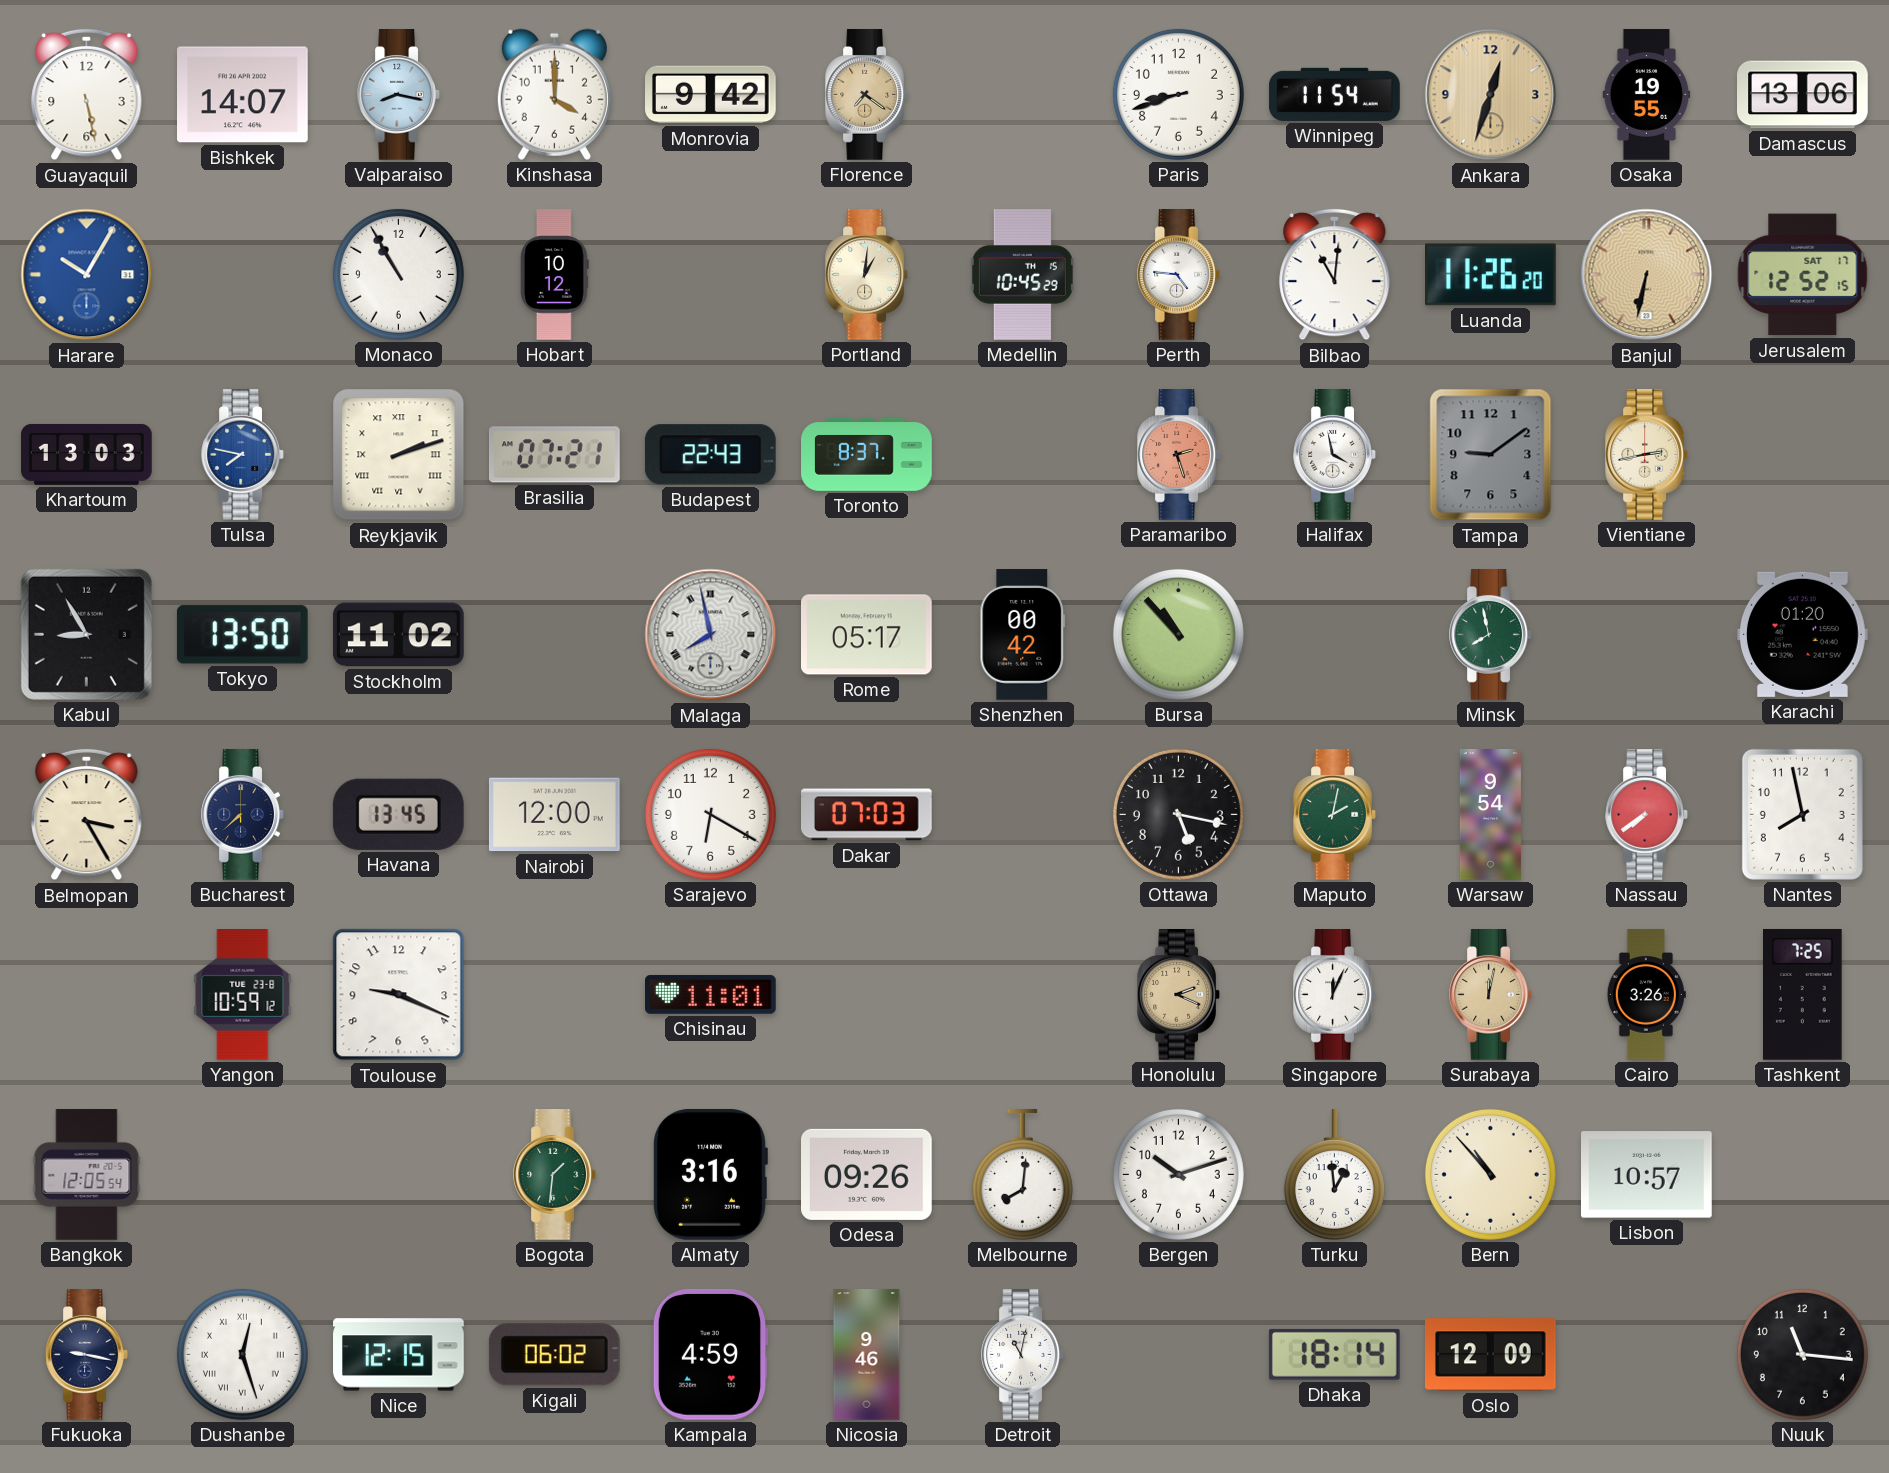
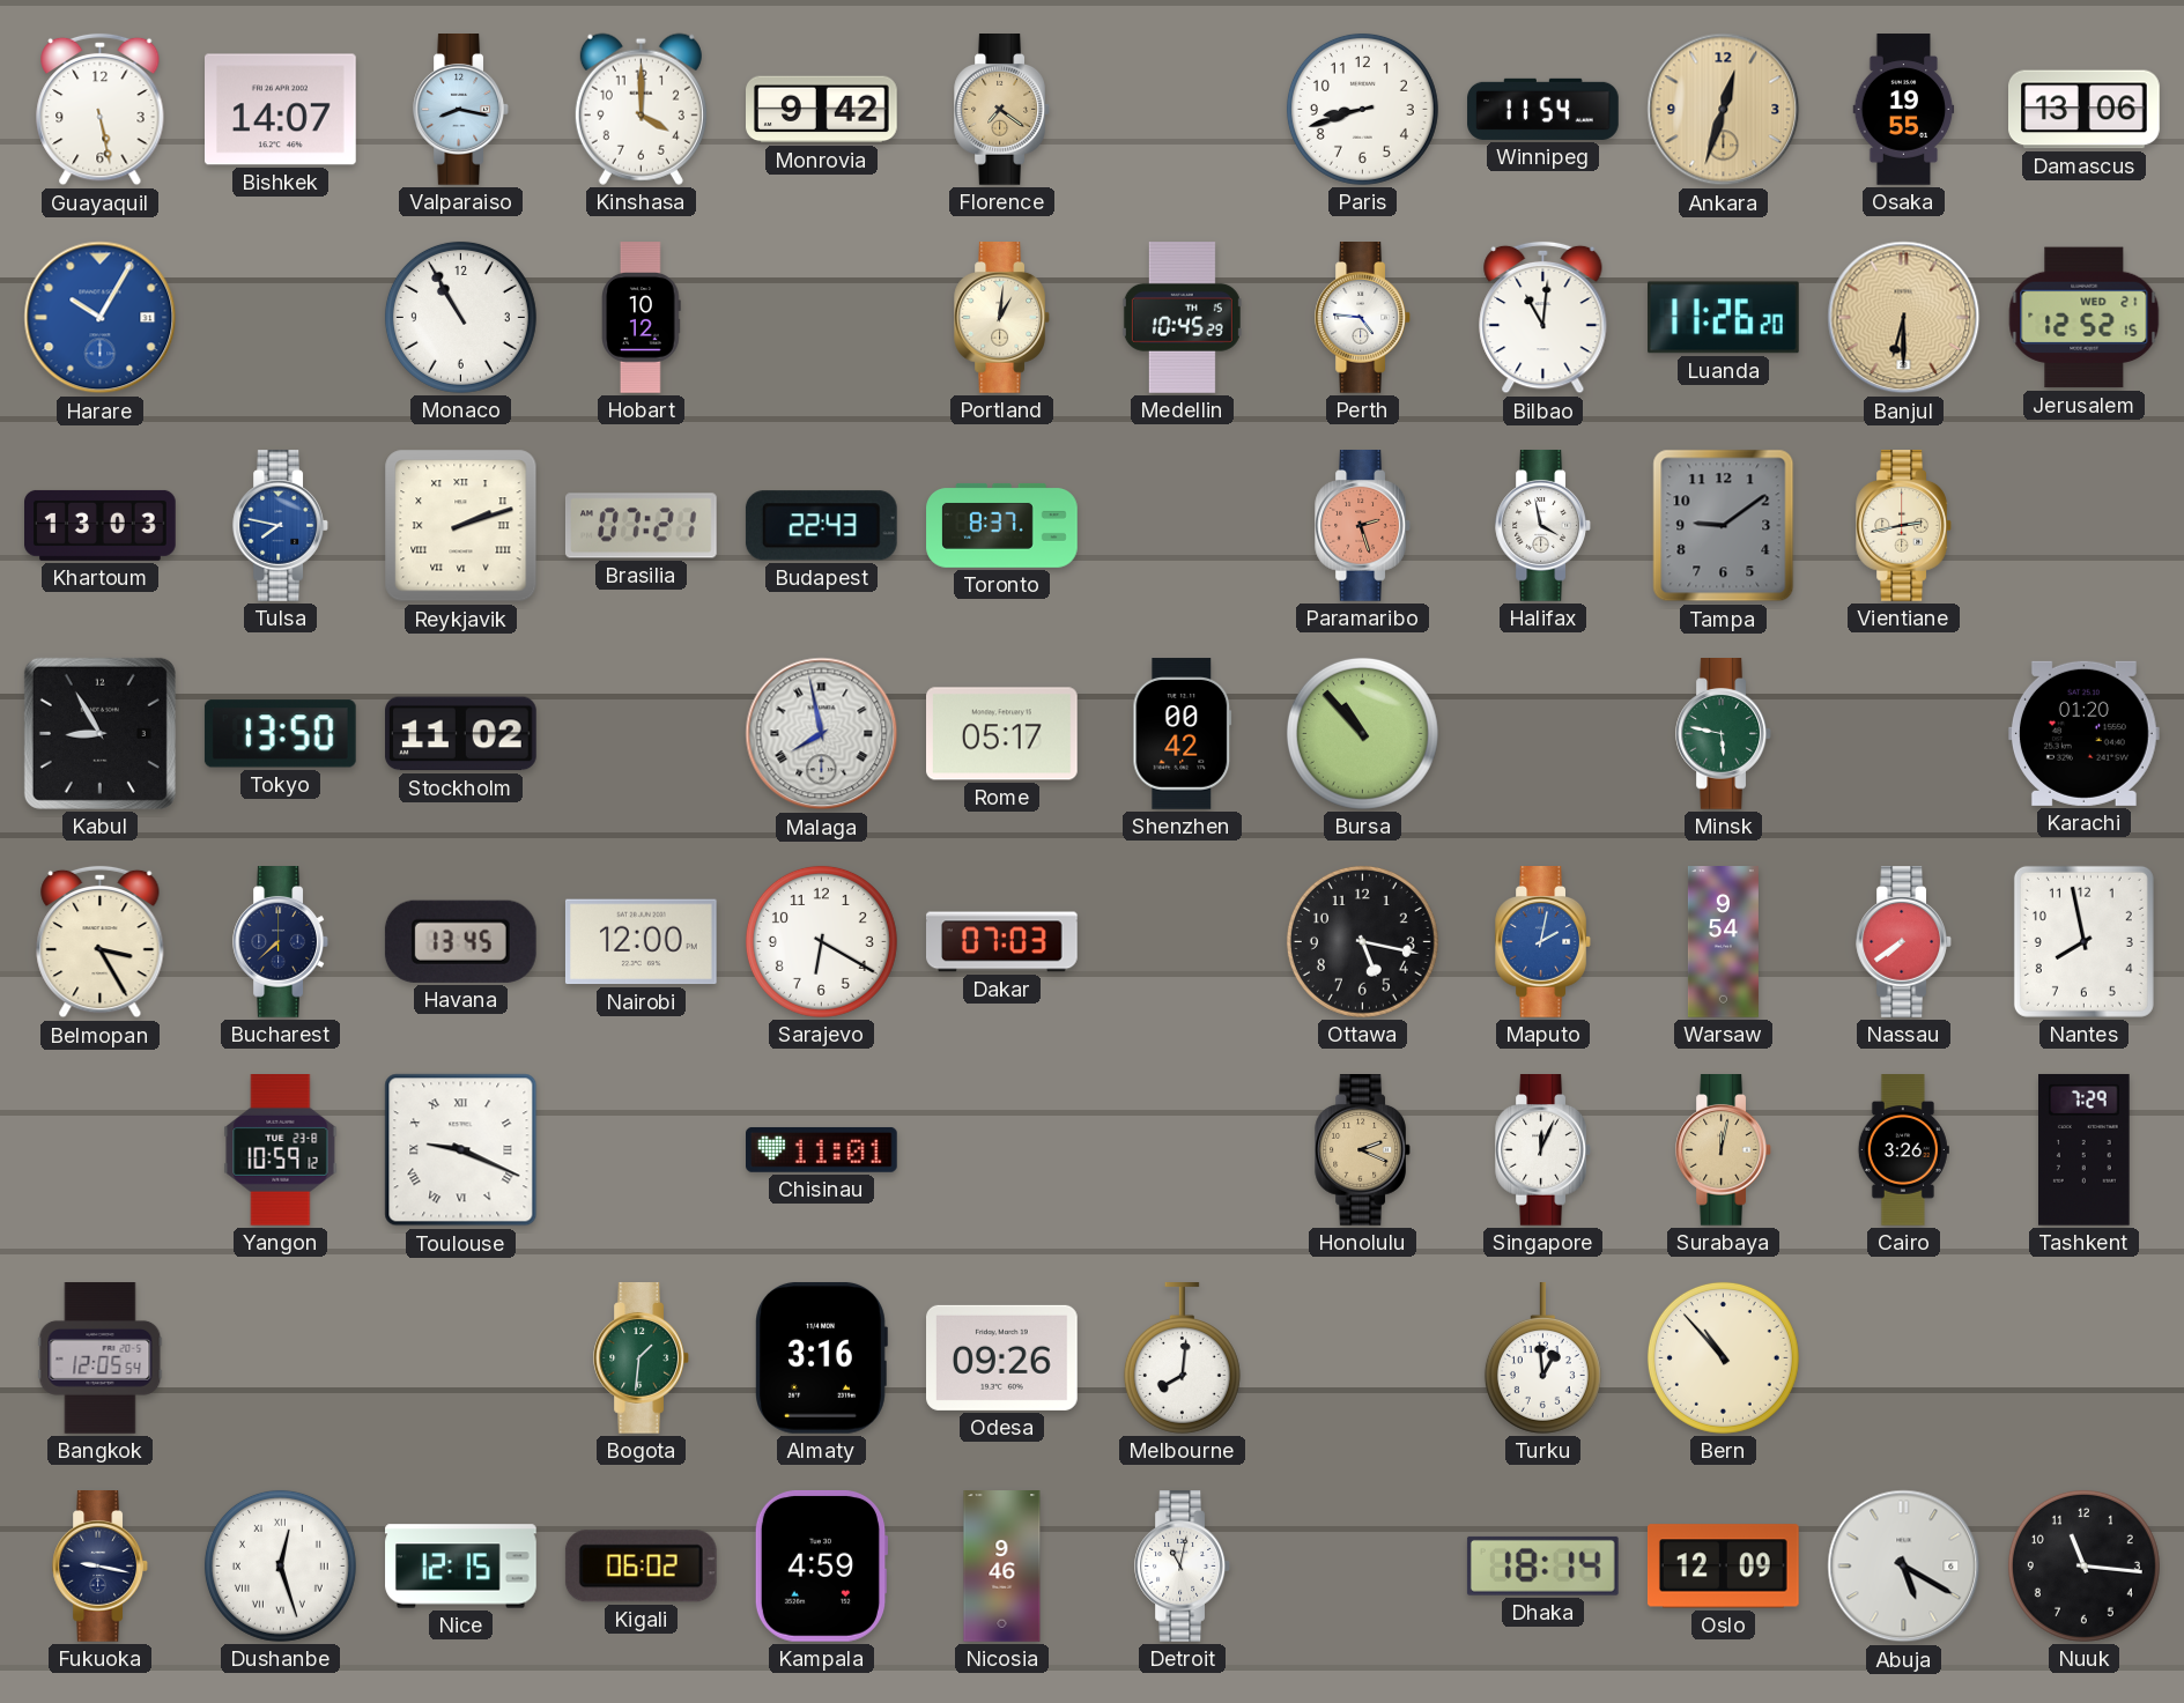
Banjul: 6:32 -> 6:30 (1904, 318)
Jerusalem date: SAT 17 -> WED 21 (2085, 318)
Minsk: 7:58 -> 5:47 (1723, 734)
Maputo dial: green -> blue (1542, 942)
Toulouse numerals: Arabic -> Roman (461, 1150)
Tashkent: 7:25 -> 7:29 (2085, 1149)
Bergen: 10:12 -> none (1178, 1174)
Lisbon: 10:57 -> none (1647, 1175)
Abuja: none -> 5:20 (1904, 1567)
